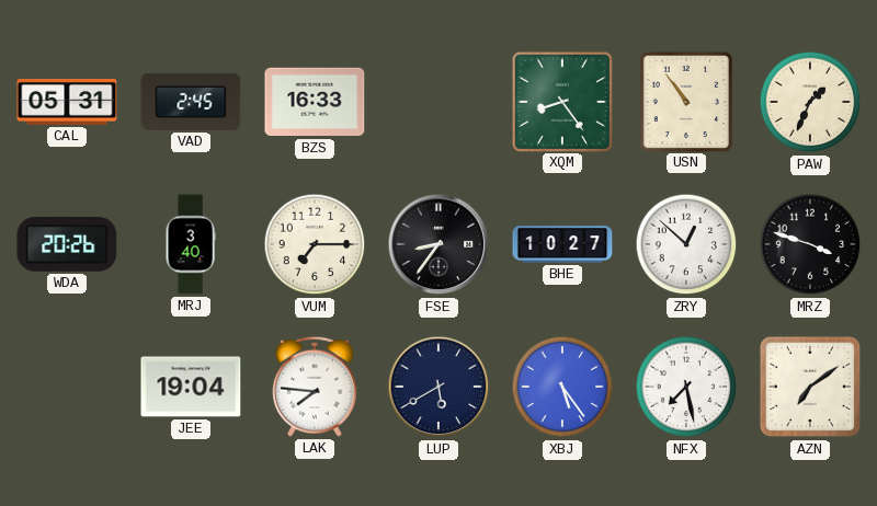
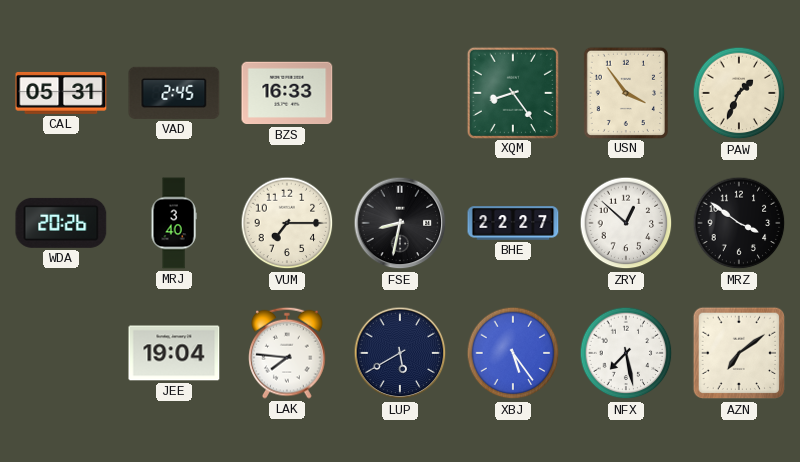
USN: 10:54 -> 3:54 (626, 92)
FSE: 8:36 -> 8:32 (400, 223)
BHE: 10:27 -> 22:27 (513, 223)
MRZ: 3:48 -> 3:51 (739, 223)
